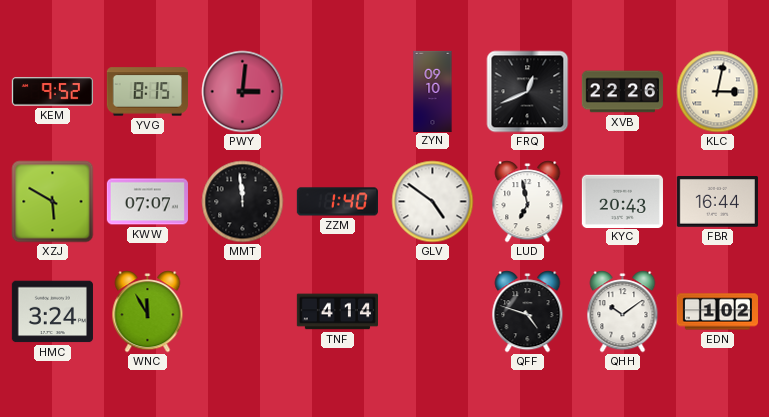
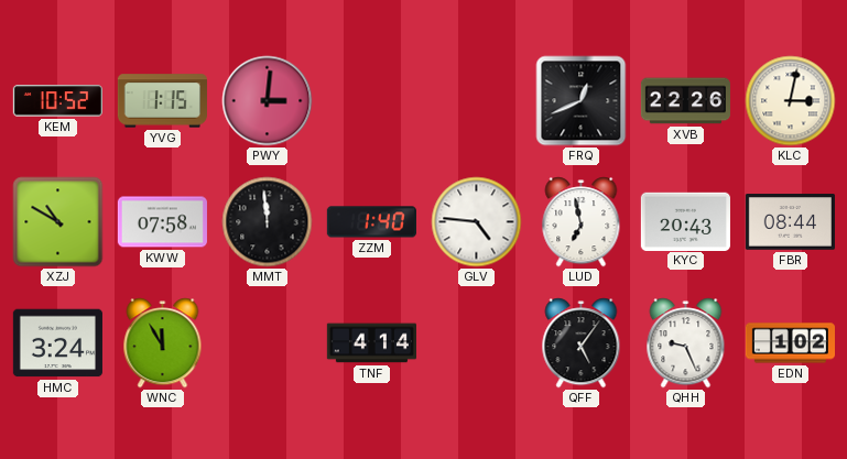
KEM: 9:52 -> 10:52 (57, 101)
YVG: 8:15 -> 1:15 (162, 101)
ZYN: 09:10 -> none (433, 91)
XZJ: 5:50 -> 10:50 (58, 222)
KWW: 07:07 -> 07:58 (162, 222)
GLV: 4:51 -> 4:46 (477, 222)
FBR: 16:44 -> 08:44 (790, 222)
QFF: 4:48 -> 5:06 (582, 343)
QHH: 10:09 -> 9:26 (686, 343)
